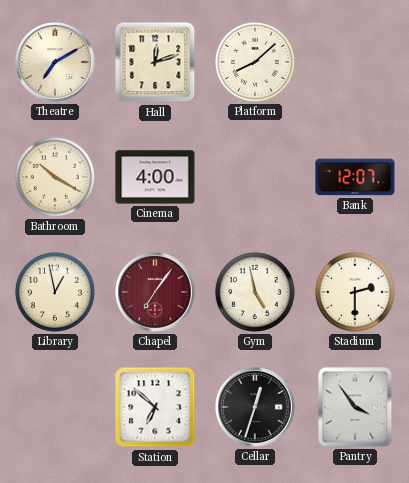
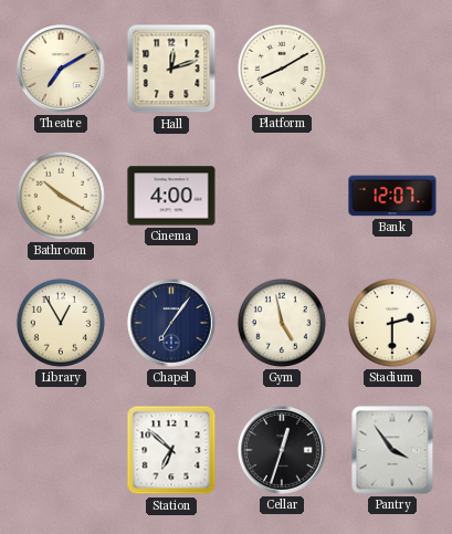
Platform: 8:08 -> 8:10 (282, 69)
Library: 12:58 -> 12:55 (61, 323)
Chapel dial: burgundy -> navy (172, 324)
